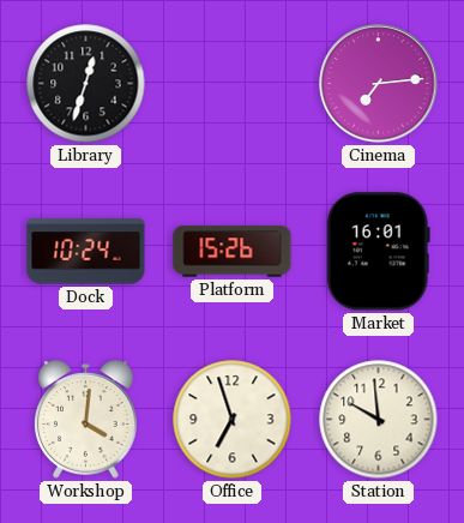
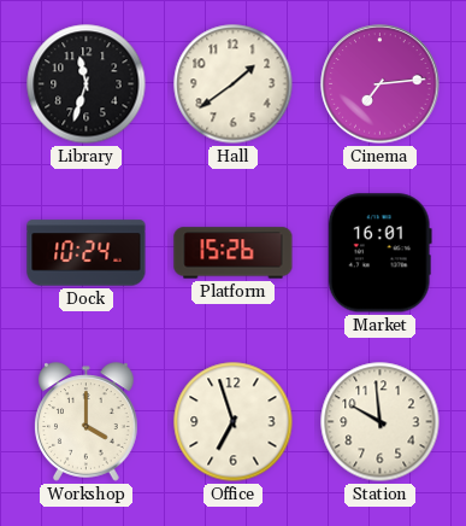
Library: 12:33 -> 11:33 (87, 84)
Hall: none -> 1:39 (234, 84)
Workshop: 4:01 -> 4:00 (87, 422)
